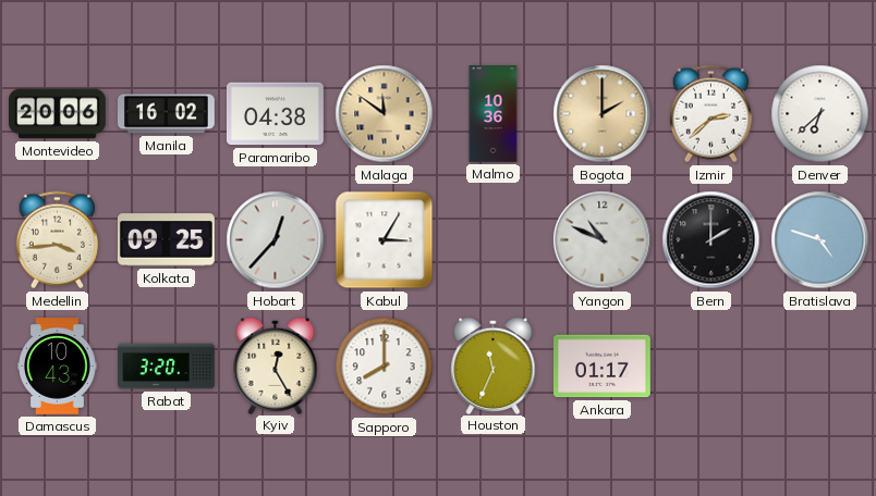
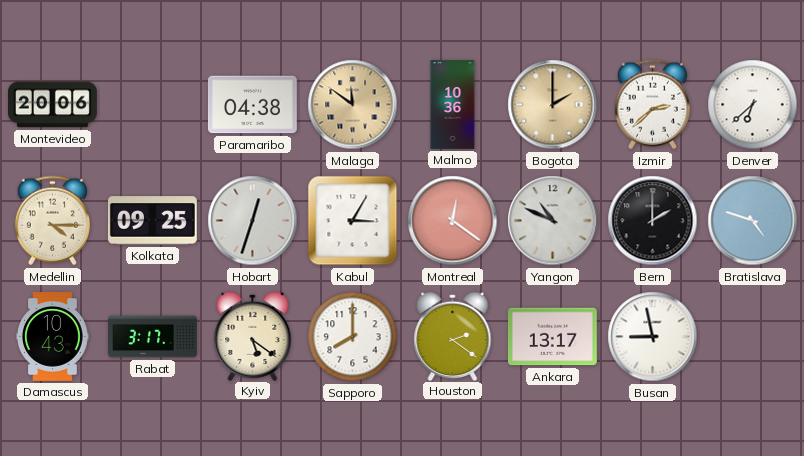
Manila: 16:02 -> none (166, 114)
Medellin: 3:44 -> 4:15 (52, 221)
Hobart: 12:37 -> 12:33 (253, 221)
Montreal: none -> 12:21 (453, 221)
Rabat: 3:20 -> 3:17 (153, 337)
Kyiv: 12:25 -> 5:21 (253, 336)
Houston: 11:34 -> 2:21 (453, 336)
Ankara: 01:17 -> 13:17 (552, 337)
Busan: none -> 8:58 (653, 337)
